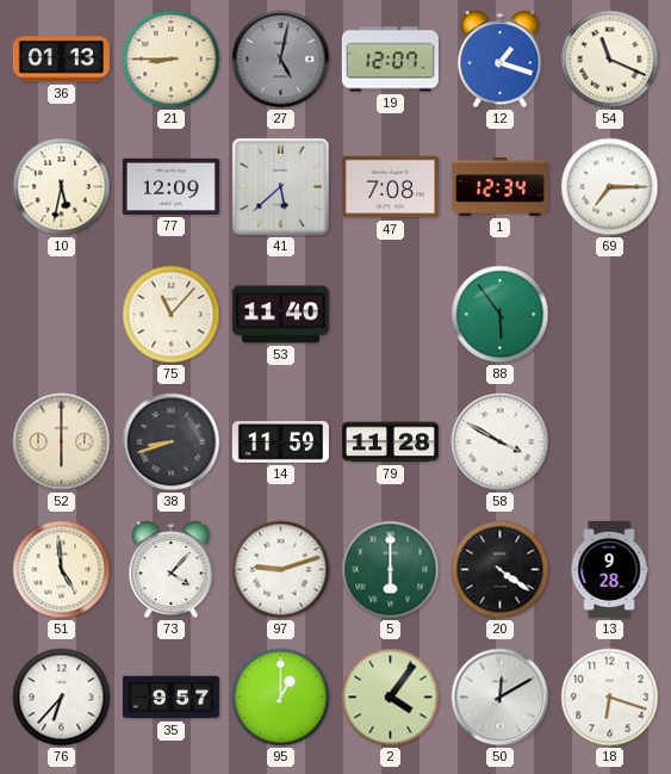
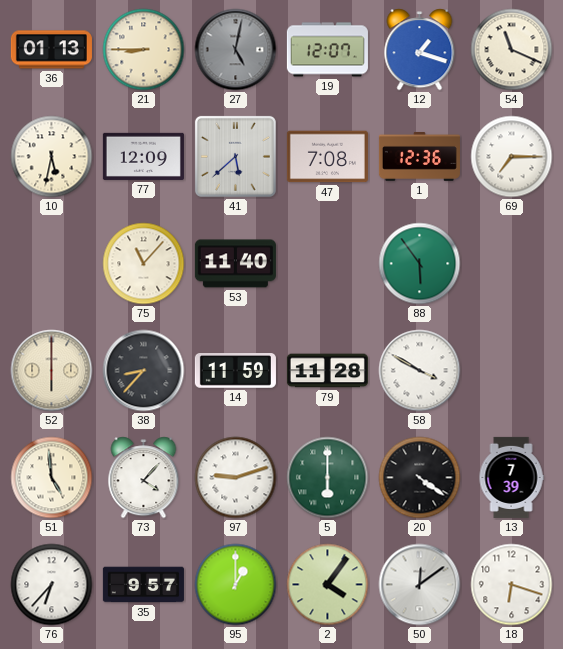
1: 12:34 -> 12:36 (419, 156)
38: 8:42 -> 8:37 (144, 371)
13: 9:28 -> 7:39 (511, 477)
50: 12:10 -> 12:09 (420, 585)
